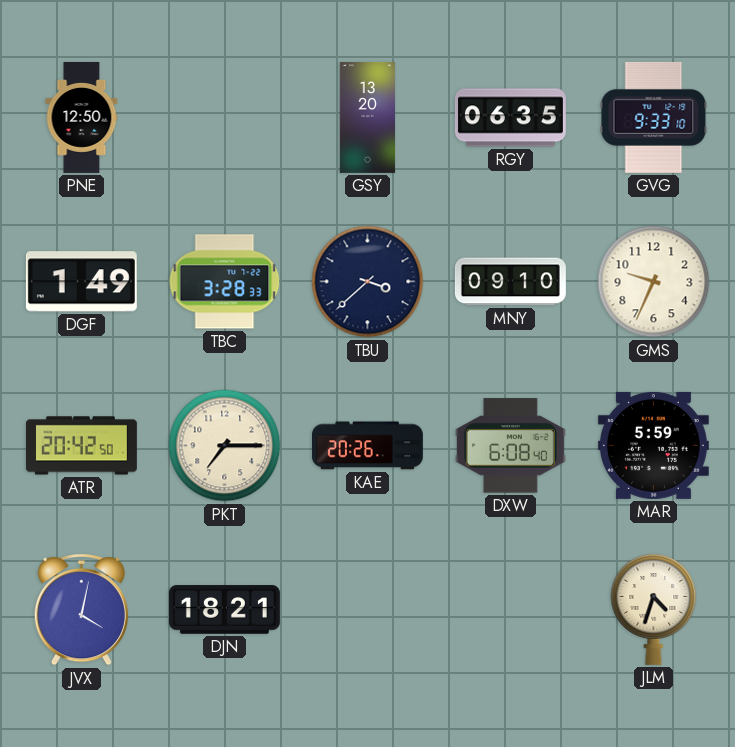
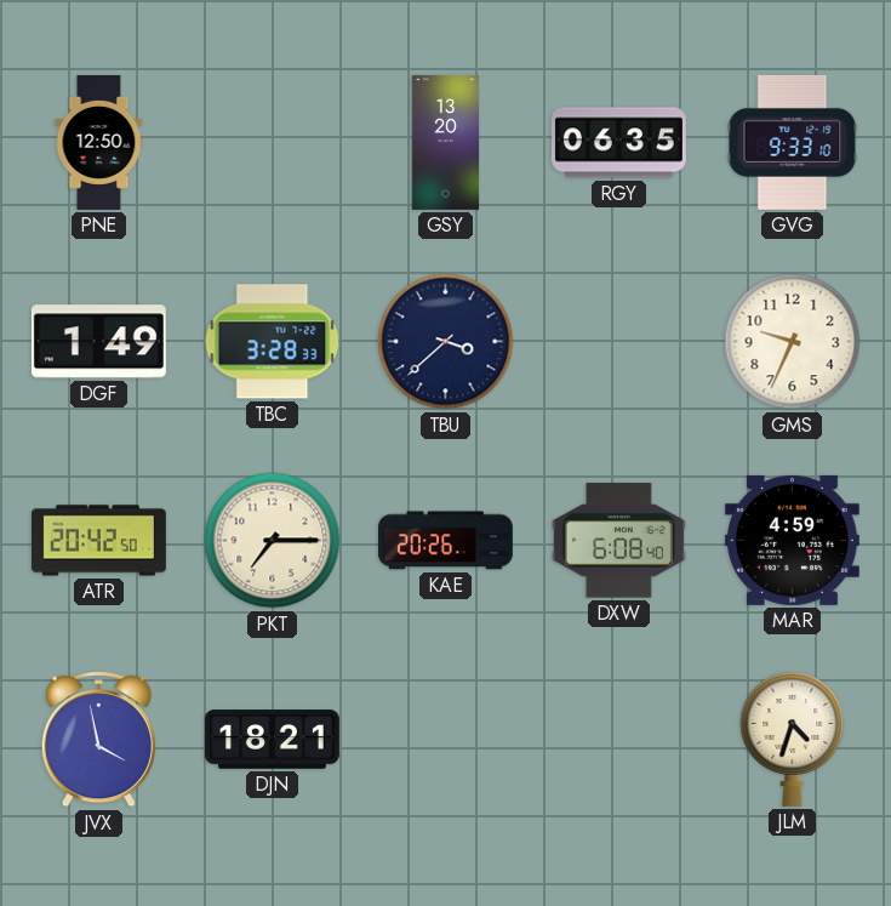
MNY: 09:10 -> none (510, 282)
MAR: 5:59 -> 4:59 (792, 540)
JVX: 4:02 -> 3:58 (98, 740)
